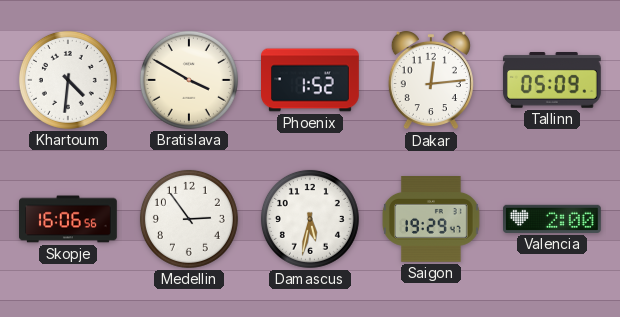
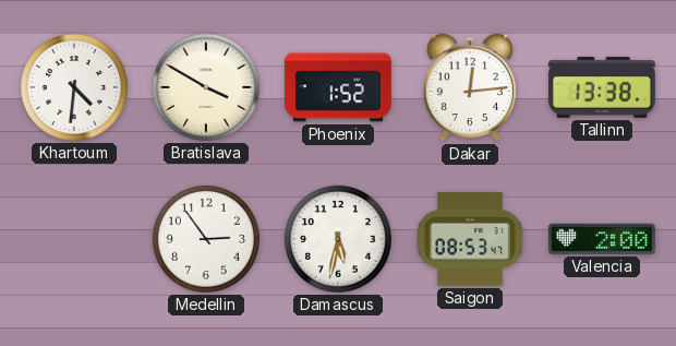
Tallinn: 05:09 -> 13:38 (602, 88)
Skopje: 16:06 -> none (69, 219)
Saigon: 19:29 -> 08:53 (471, 239)
